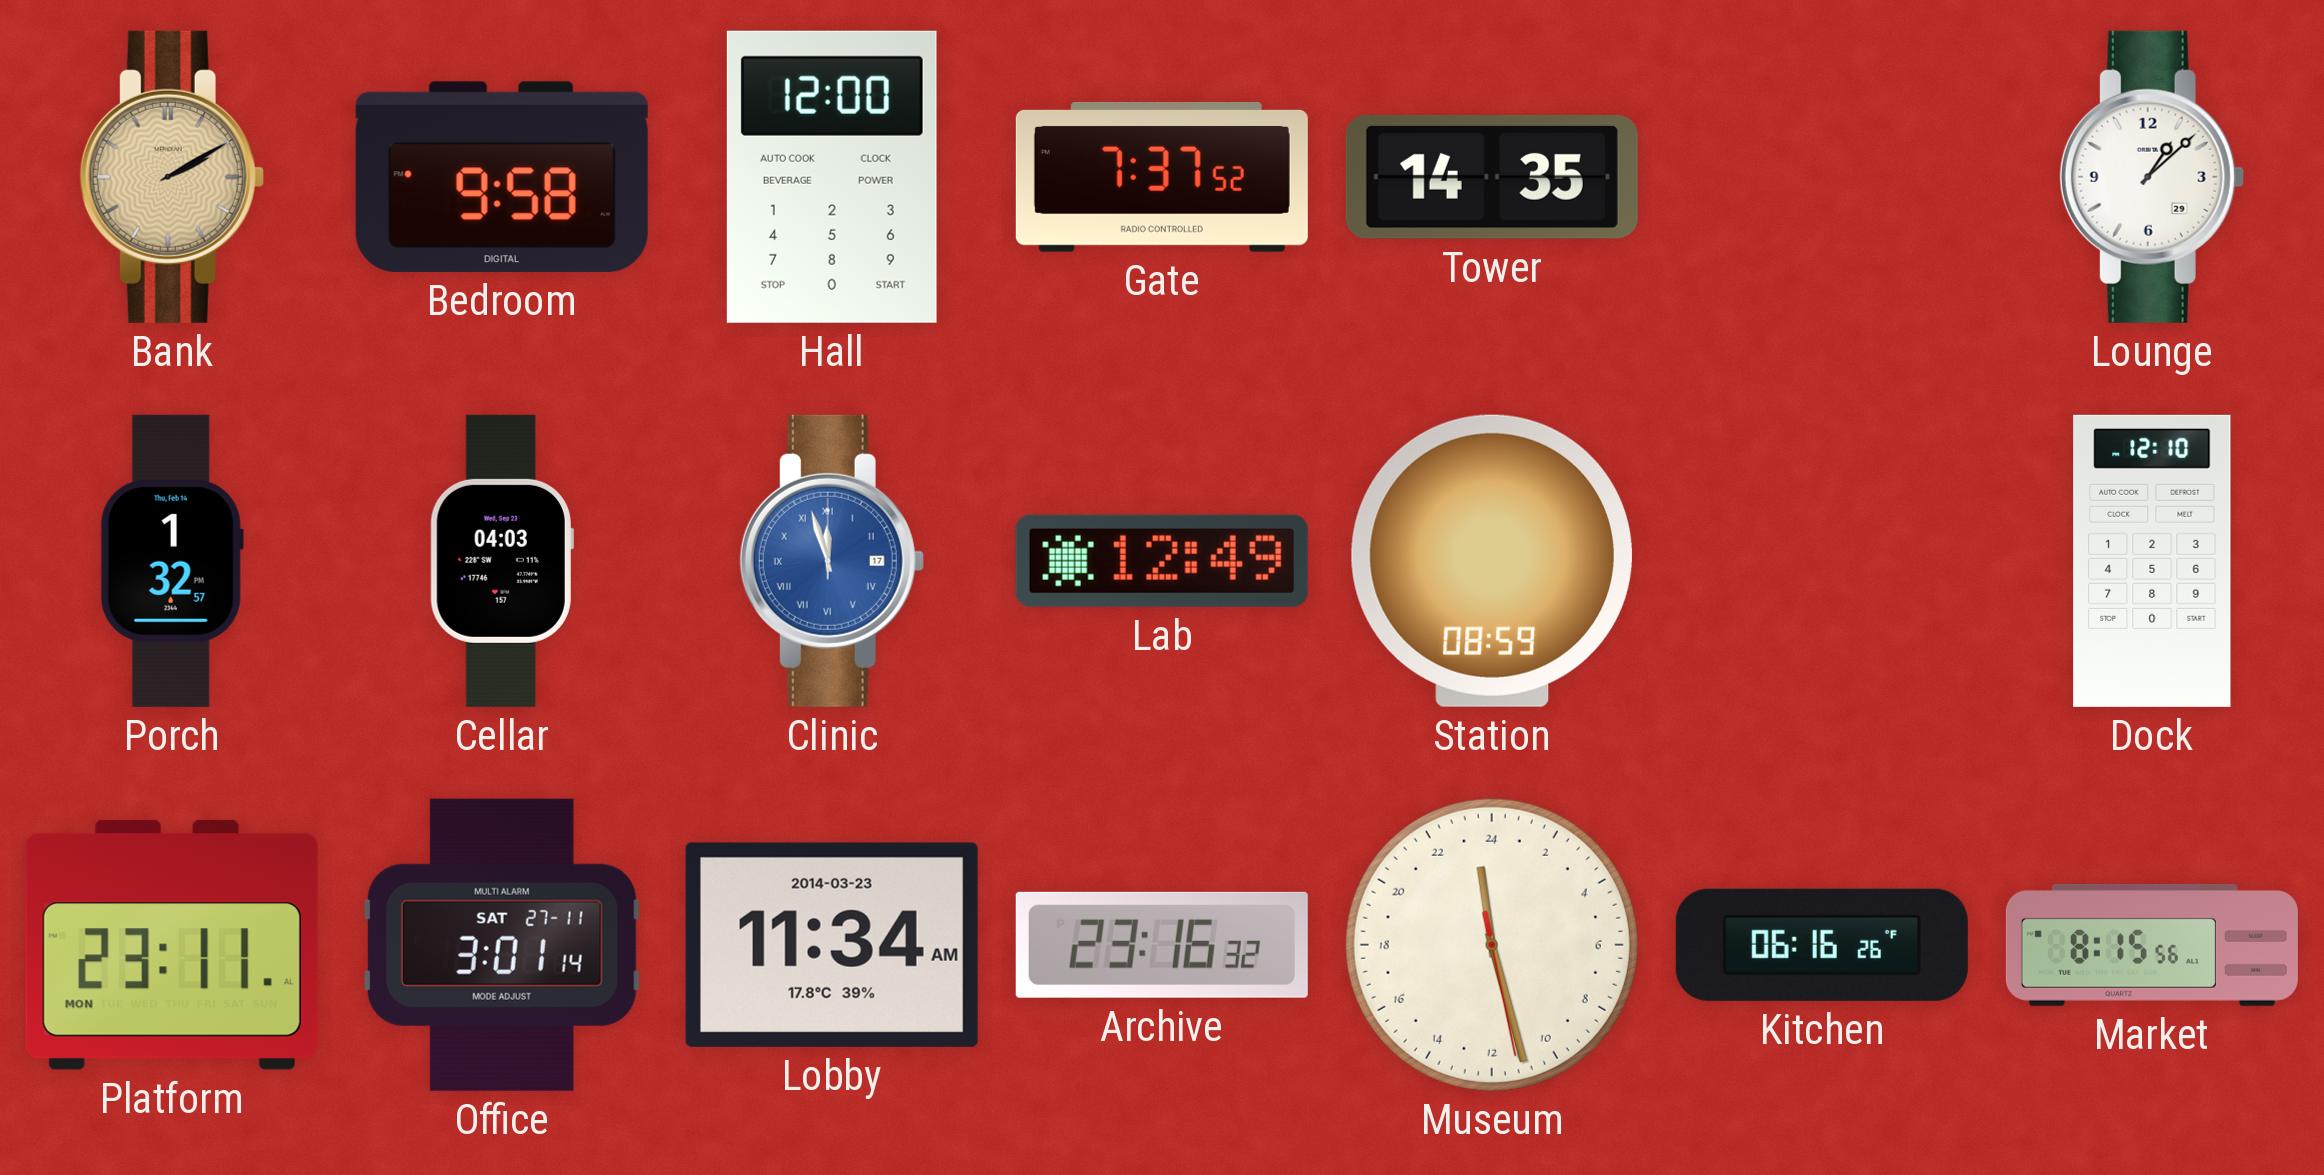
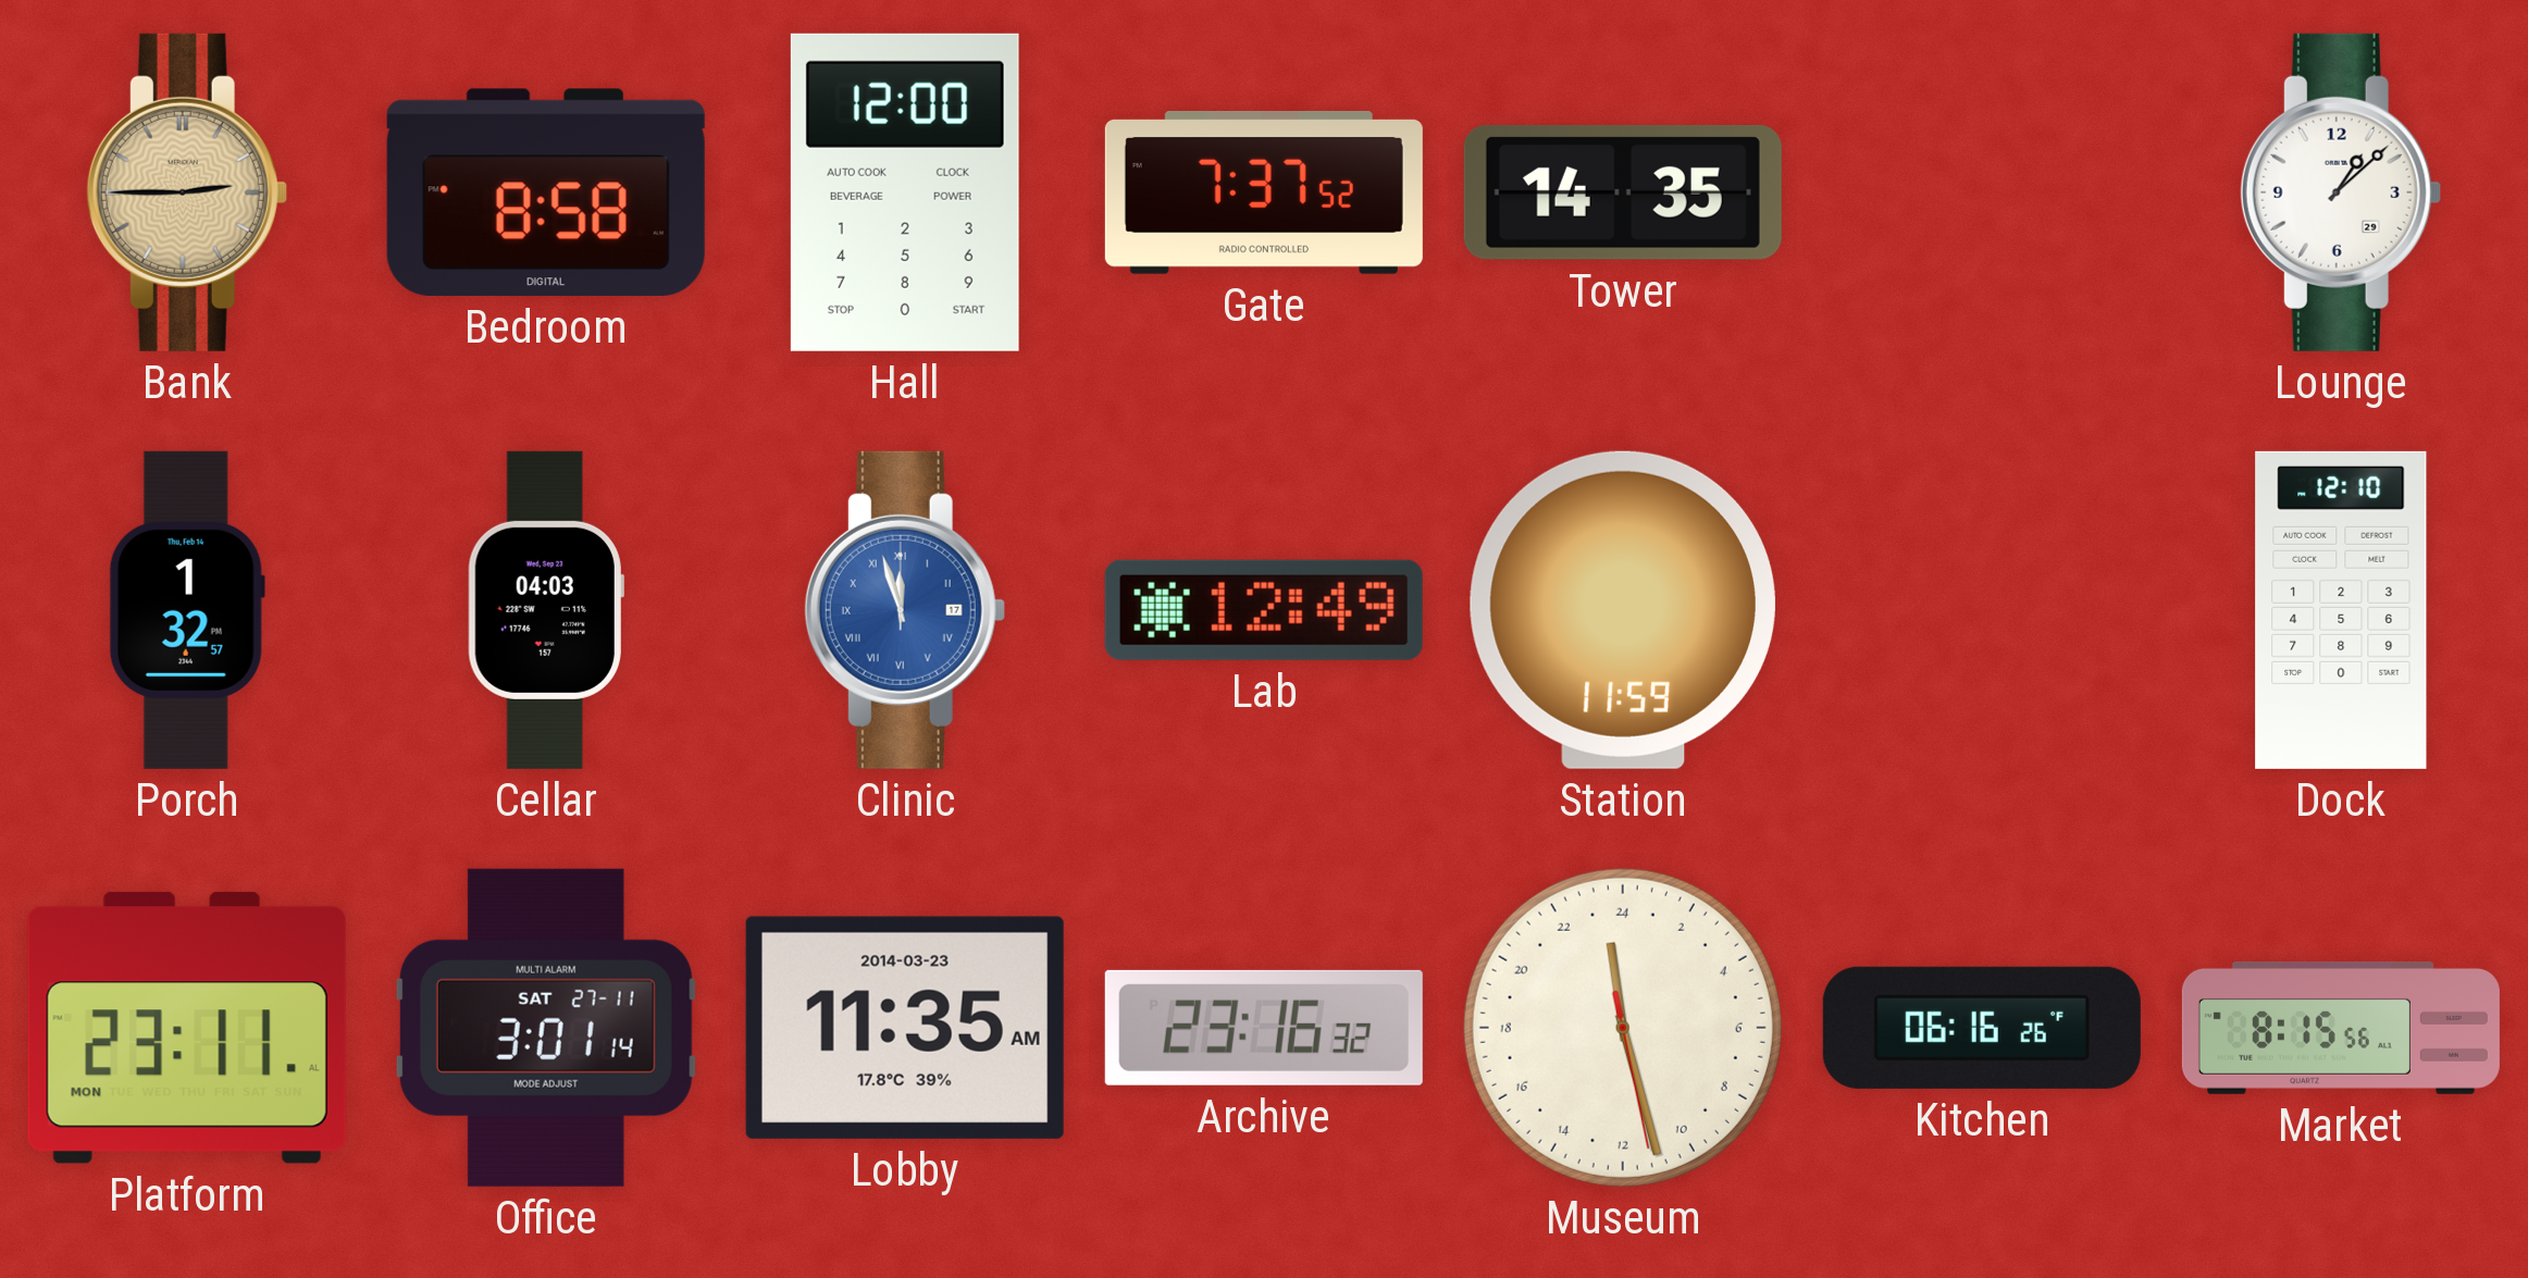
Bank: 2:10 -> 2:45 (187, 193)
Bedroom: 9:58 -> 8:58 (546, 193)
Station: 08:59 -> 11:59 (1623, 610)
Lobby: 11:34 -> 11:35 (905, 1028)
